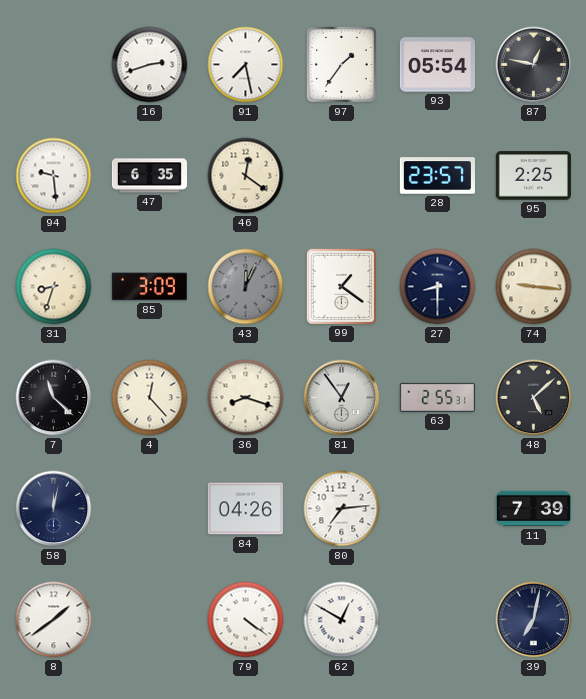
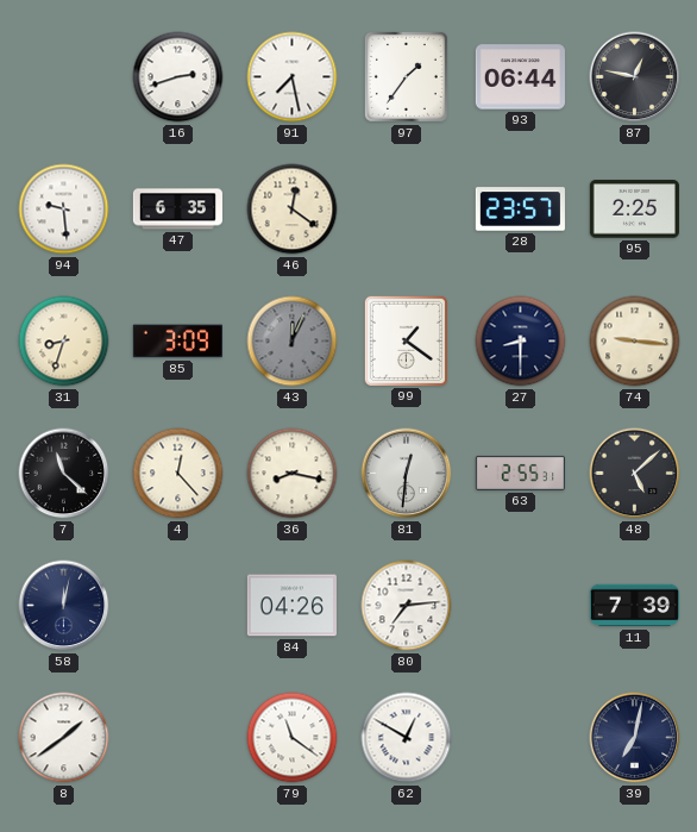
93: 05:54 -> 06:44 (520, 77)
36: 8:18 -> 8:17 (293, 474)
81: 12:54 -> 12:31 (407, 474)
79: 4:21 -> 11:21 (293, 738)
